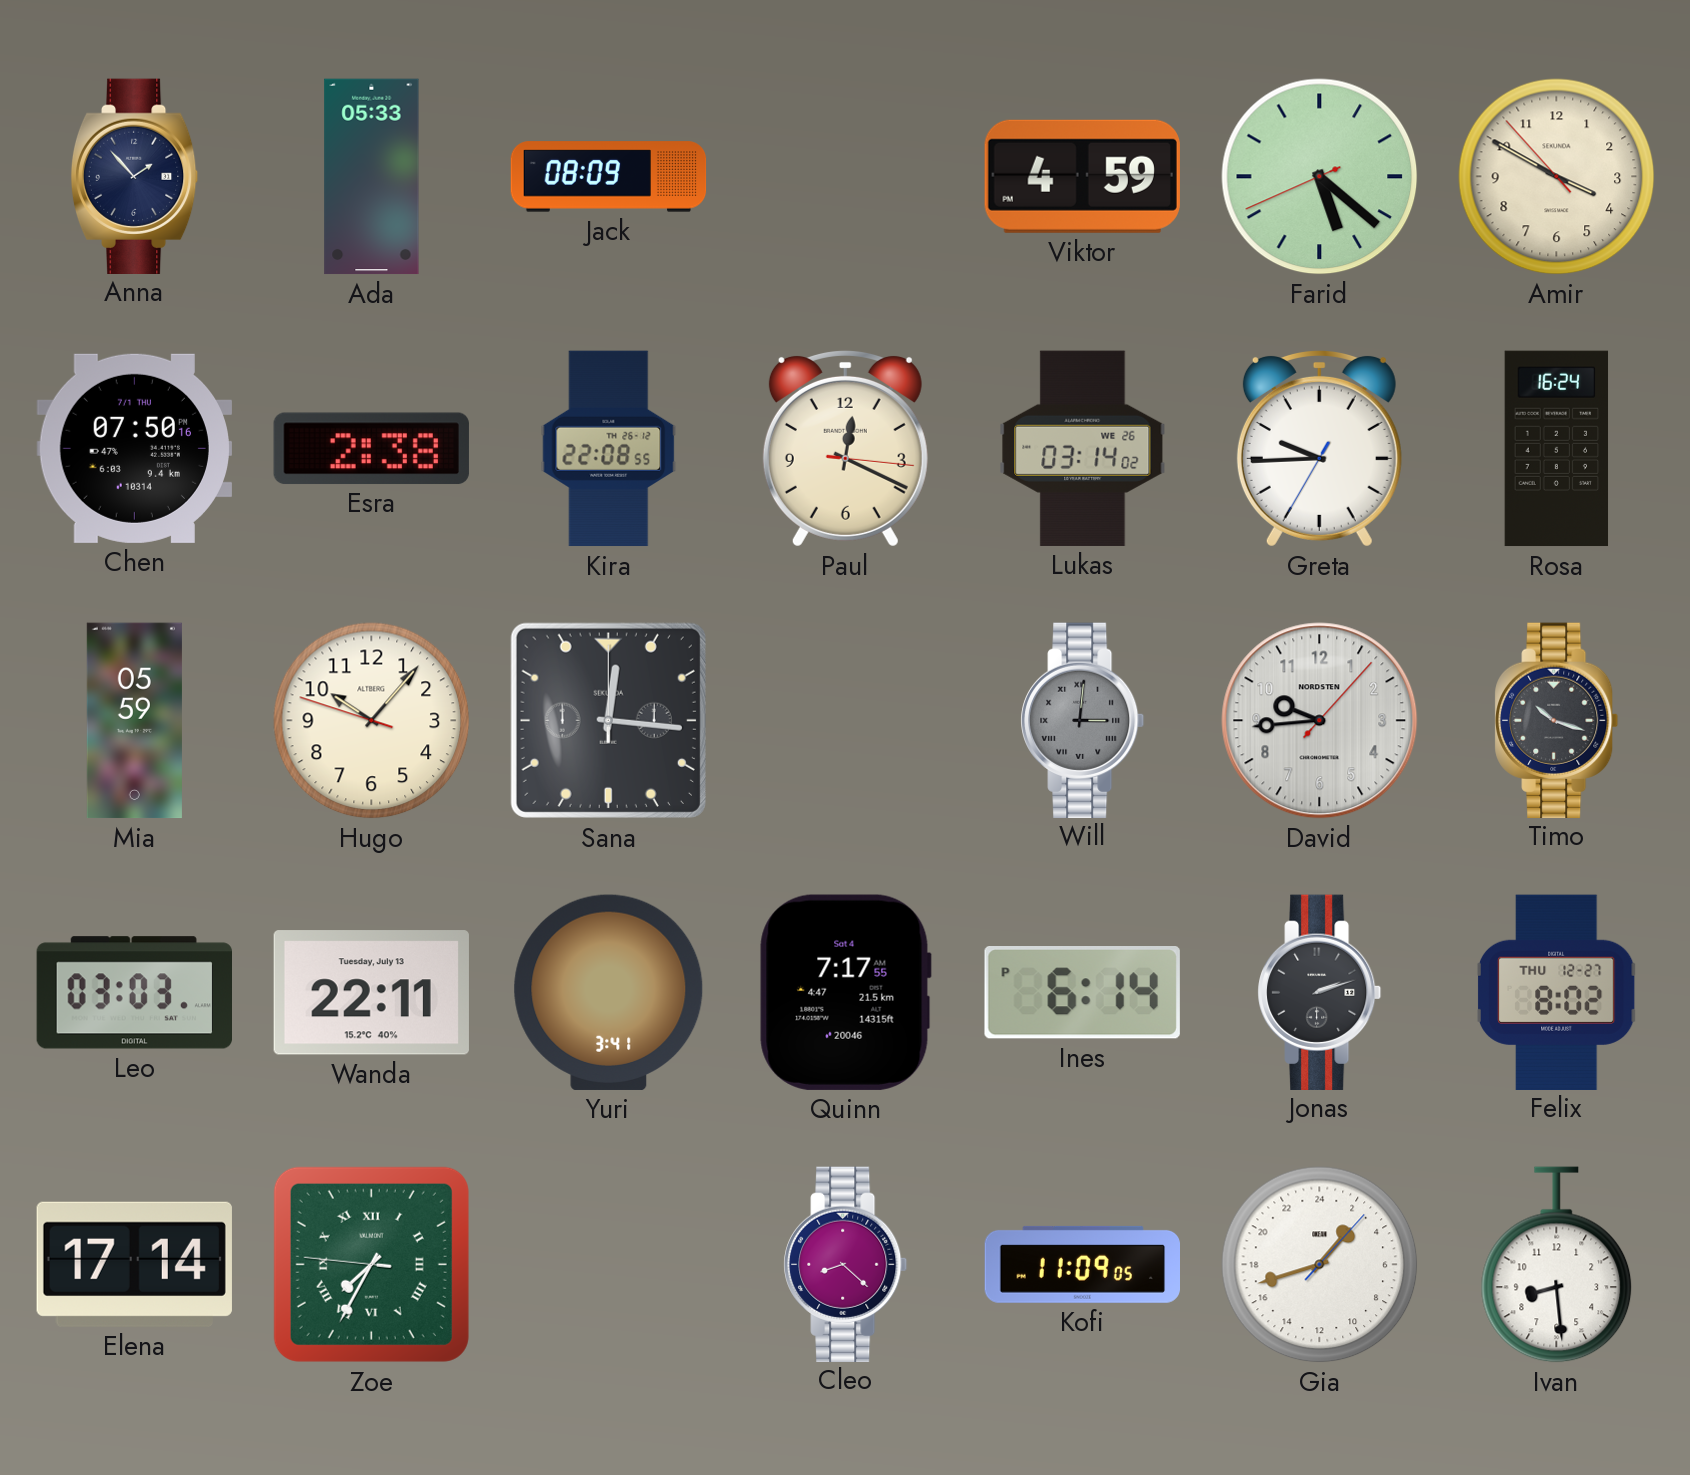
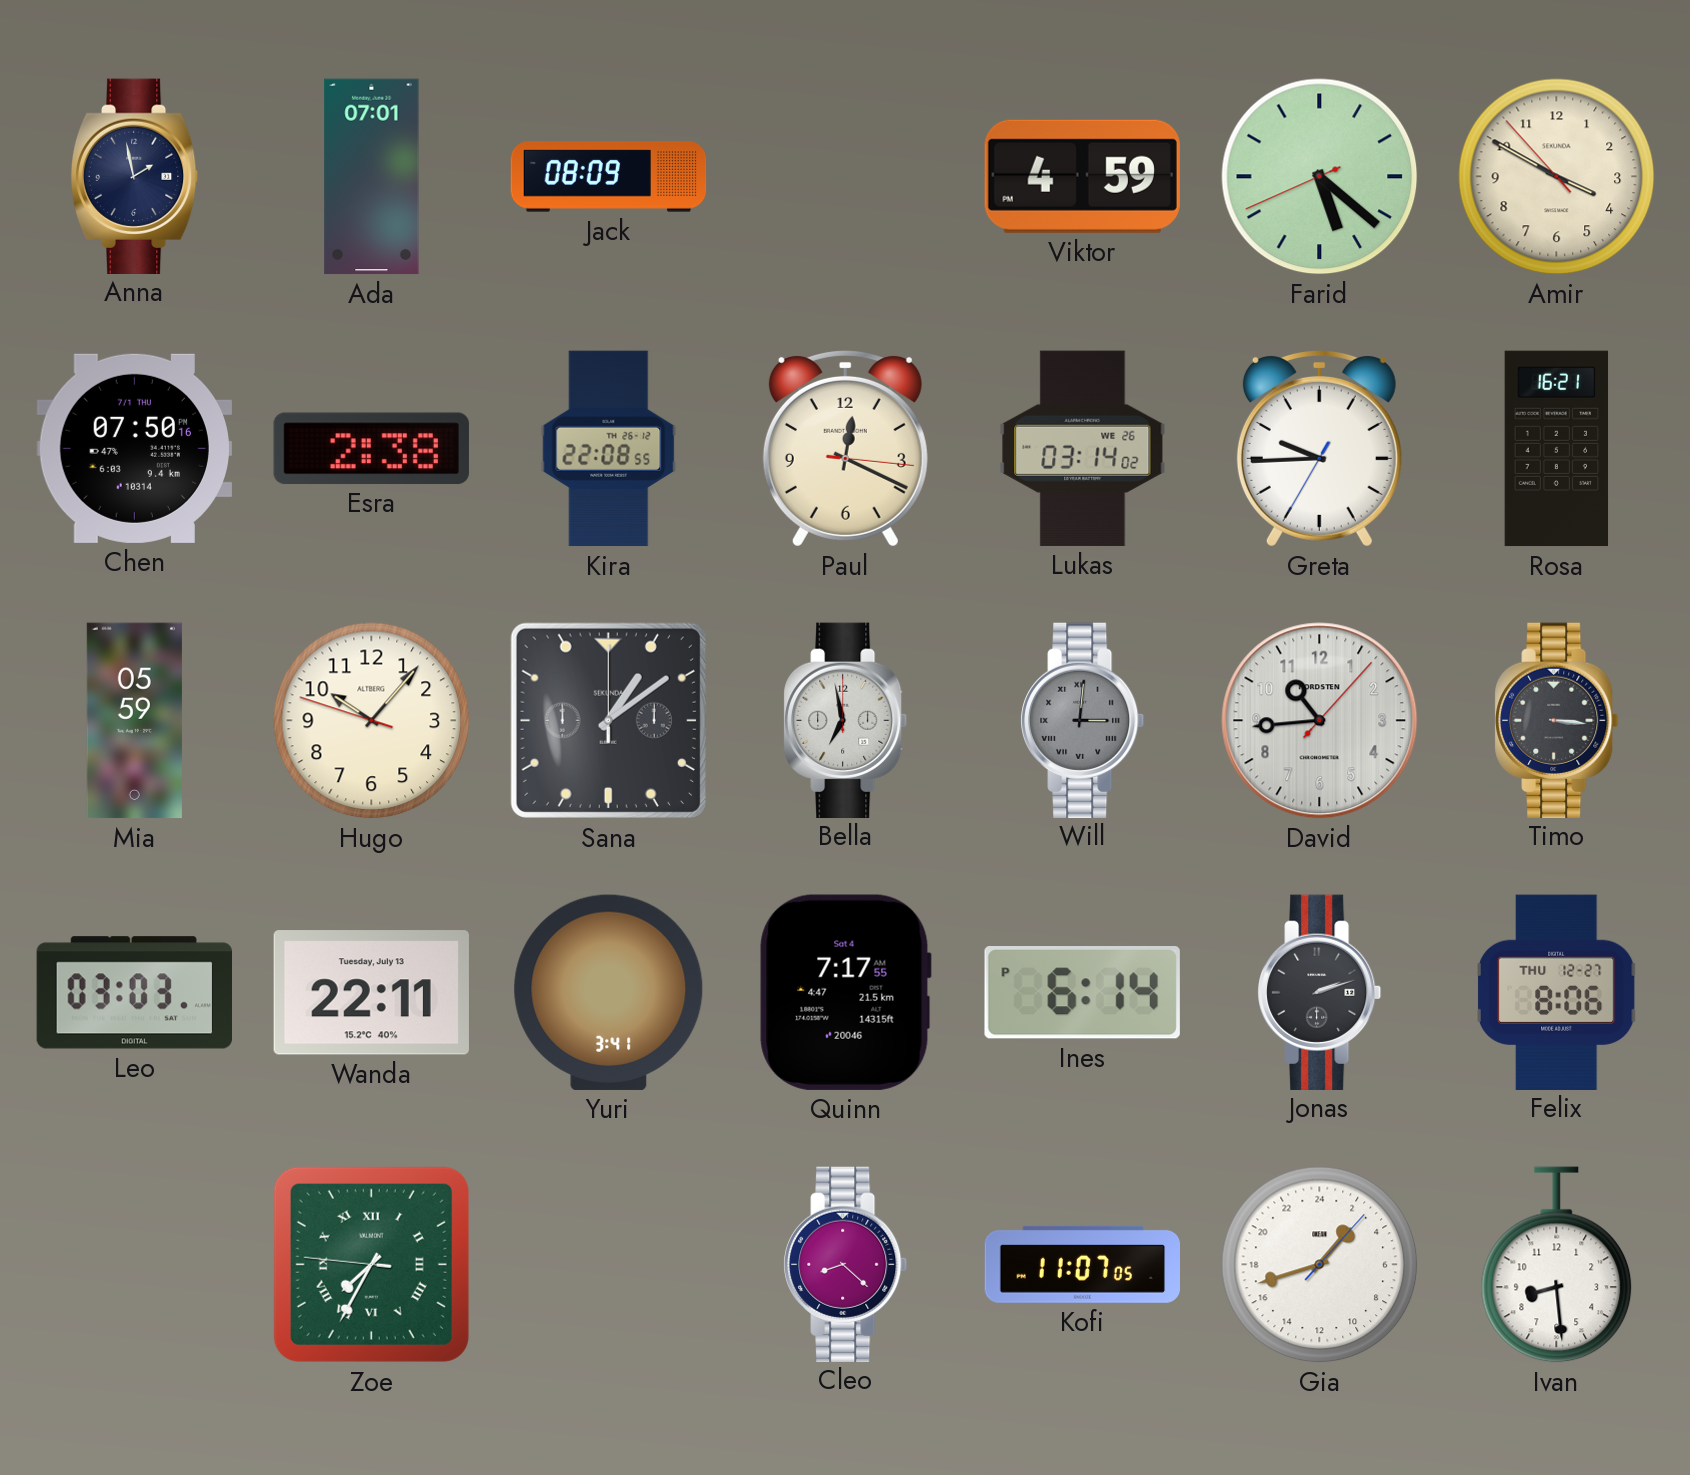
Anna: 1:53 -> 1:58 (135, 176)
Ada: 05:33 -> 07:01 (372, 177)
Rosa: 16:24 -> 16:21 (1557, 449)
Sana: 12:16 -> 1:09 (608, 720)
Bella: none -> 6:58 (846, 720)
David: 9:44 -> 10:44 (1320, 721)
Timo: 10:18 -> 3:16 (1557, 720)
Felix: 8:02 -> 8:06 (1556, 992)
Elena: 17:14 -> none (134, 1264)
Kofi: 11:09 -> 11:07 (1082, 1264)
